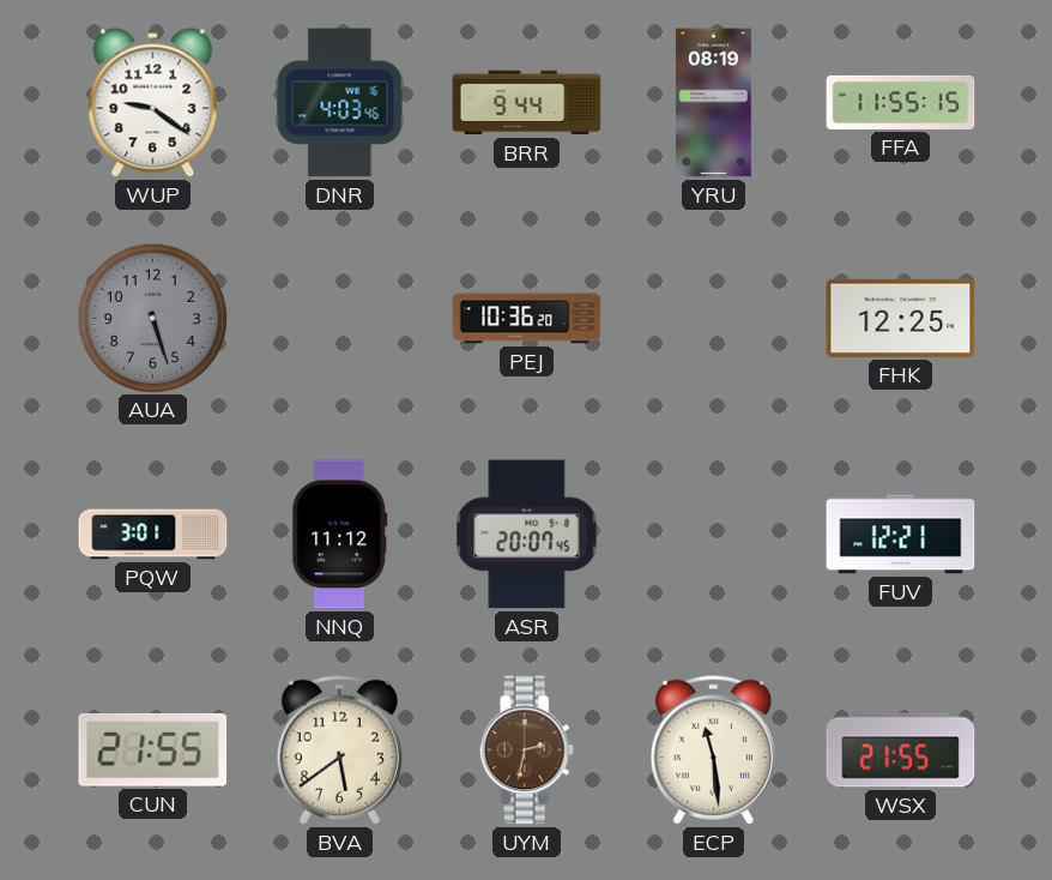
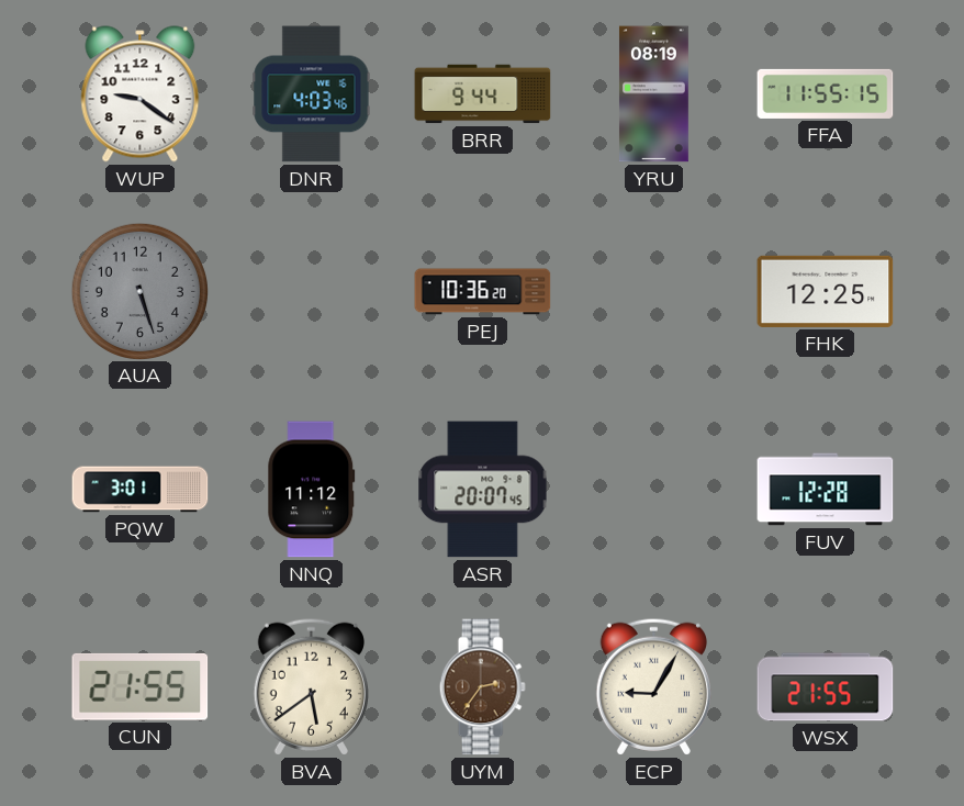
FUV: 12:21 -> 12:28 (826, 490)
UYM: 2:32 -> 2:36 (482, 687)
ECP: 11:29 -> 9:05 (653, 686)
